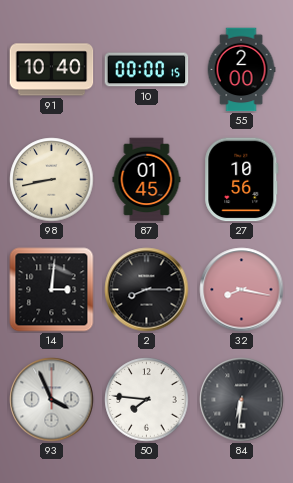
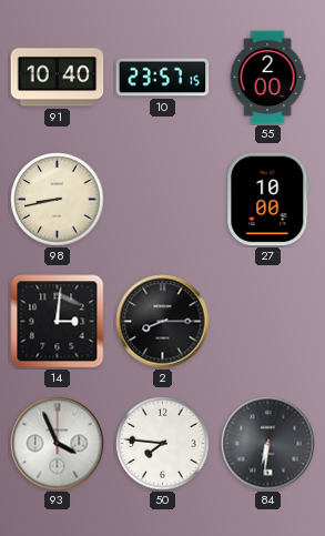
10: 00:00 -> 23:57 (163, 78)
87: 01:45 -> none (147, 180)
27: 10:56 -> 10:00 (268, 200)
32: 8:17 -> none (242, 290)
